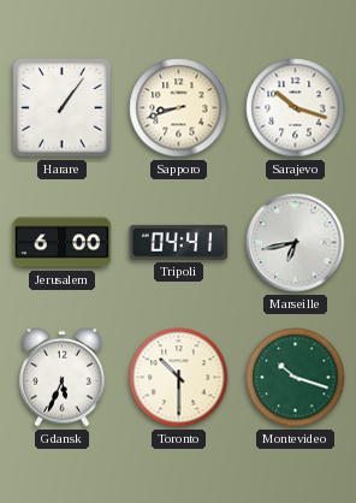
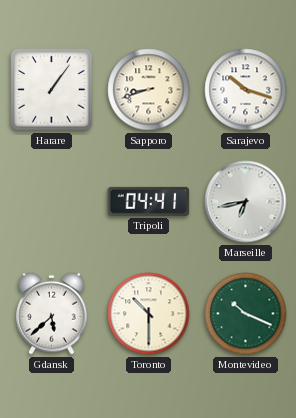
Jerusalem: 6:00 -> none (63, 243)
Gdansk: 5:34 -> 5:38 (52, 313)
Montevideo: 10:18 -> 10:19 (246, 314)
